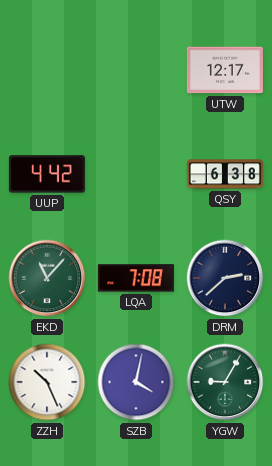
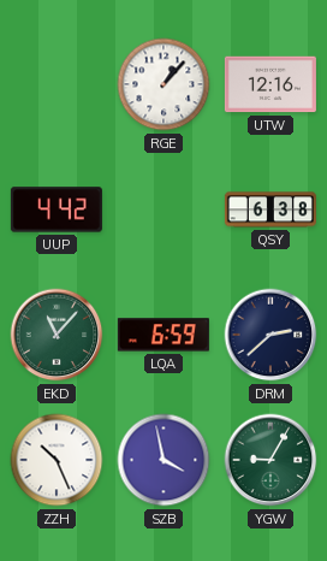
RGE: none -> 1:07 (163, 84)
UTW: 12:17 -> 12:16 (270, 84)
LQA: 7:08 -> 6:59 (163, 335)
SZB: 4:02 -> 3:58 (163, 460)
